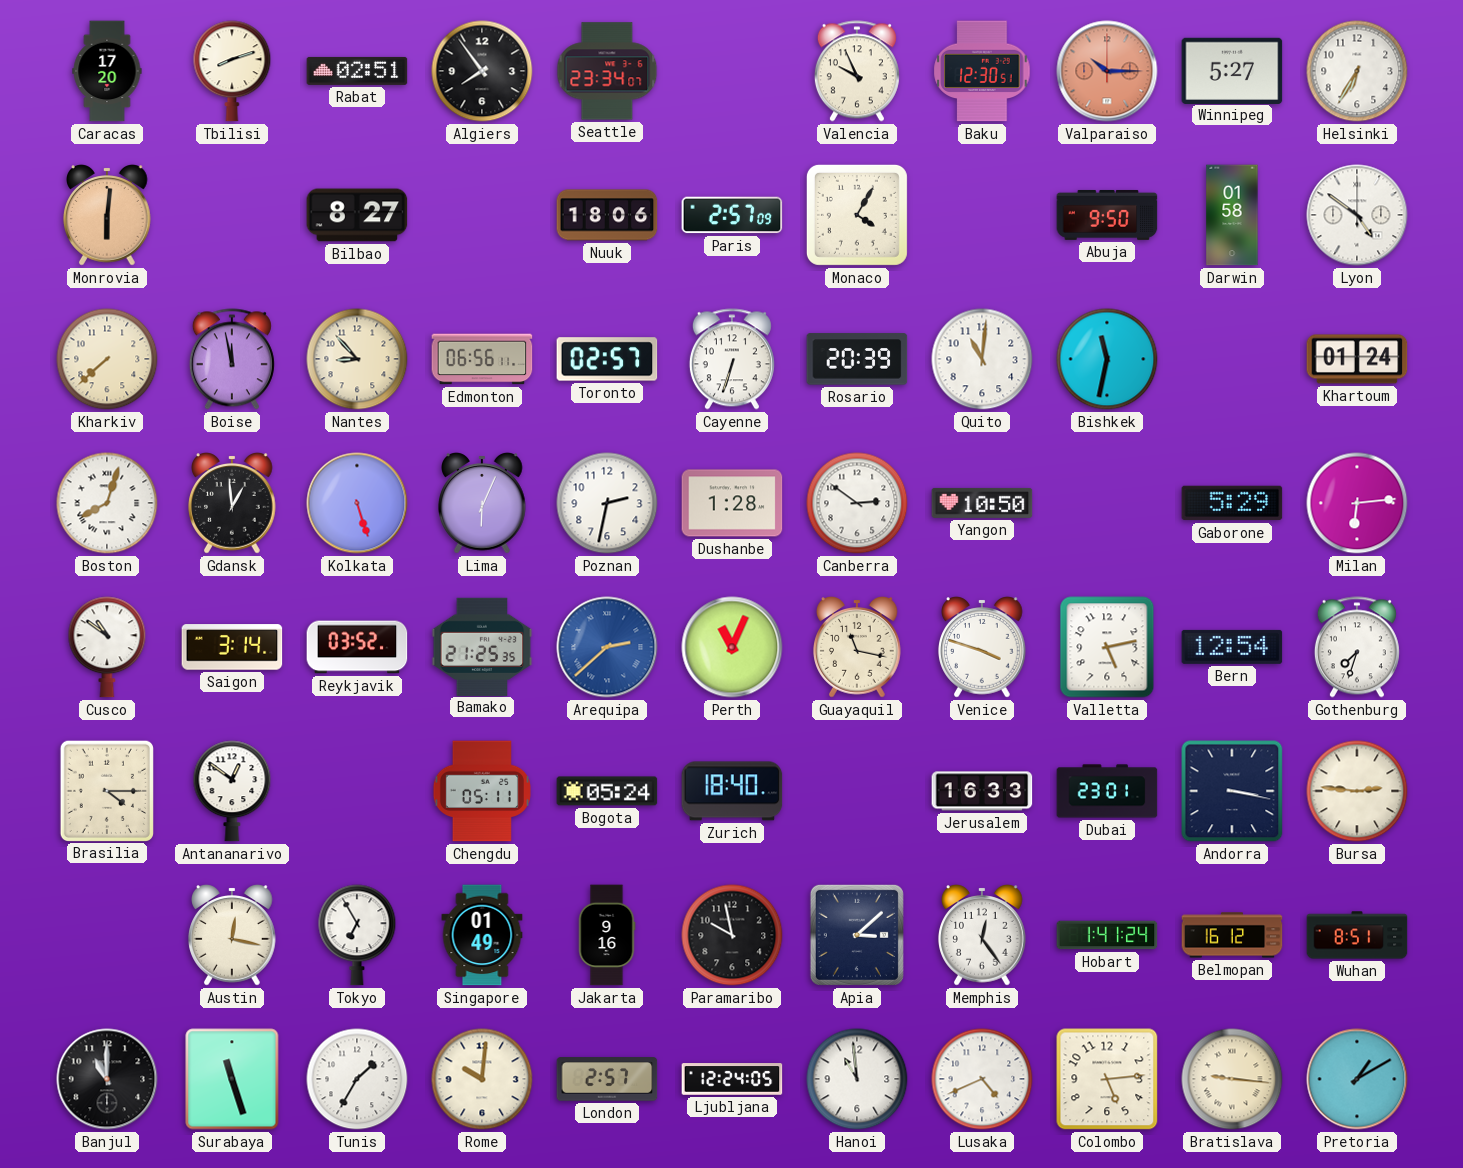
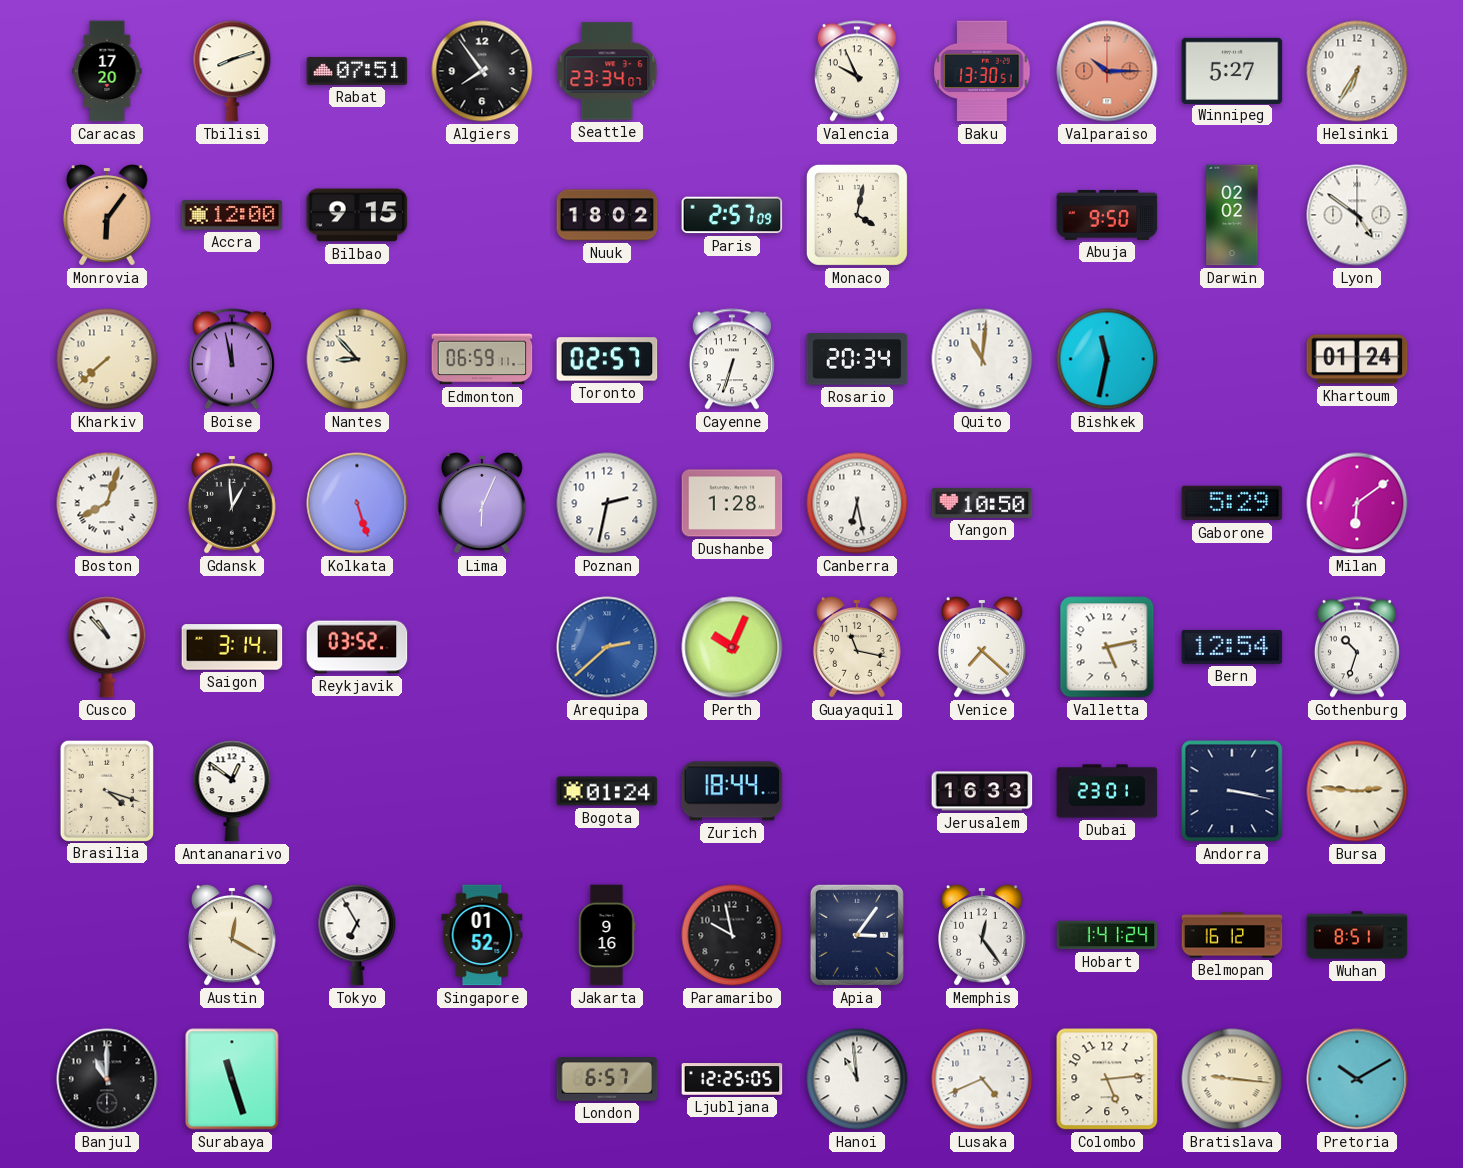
Rabat: 02:51 -> 07:51 (357, 71)
Baku: 12:30 -> 13:30 (982, 71)
Monrovia: 6:01 -> 6:06 (108, 215)
Accra: none -> 12:00 (232, 215)
Bilbao: 8:27 -> 9:15 (357, 215)
Nuuk: 18:06 -> 18:02 (607, 215)
Monaco: 4:05 -> 4:02 (857, 215)
Darwin: 01:58 -> 02:02 (1232, 215)
Edmonton: 06:56 -> 06:59 (482, 359)
Rosario: 20:39 -> 20:34 (857, 359)
Canberra: 2:51 -> 6:28 (857, 503)
Milan: 6:14 -> 6:09 (1357, 503)
Cusco: 10:51 -> 10:53 (107, 647)
Bamako: 21:25 -> none (482, 646)
Perth: 11:04 -> 10:04 (732, 647)
Venice: 3:48 -> 7:22 (983, 647)
Gothenburg: 7:33 -> 10:33 (1357, 647)
Brasilia: 4:15 -> 4:18 (106, 790)
Chengdu: 05:11 -> none (482, 791)
Bogota: 05:24 -> 01:24 (607, 791)
Zurich: 18:40 -> 18:44 (732, 791)
Austin: 12:17 -> 12:20 (233, 935)
Singapore: 01:49 -> 01:52 (482, 935)
Apia: 3:08 -> 3:06 (857, 935)
Tunis: 1:35 -> none (357, 1079)
Rome: 10:01 -> none (482, 1079)
London: 2:57 -> 6:57 (607, 1079)
Ljubljana: 12:24 -> 12:25 (732, 1079)
Pretoria: 1:10 -> 10:10 (1357, 1079)
